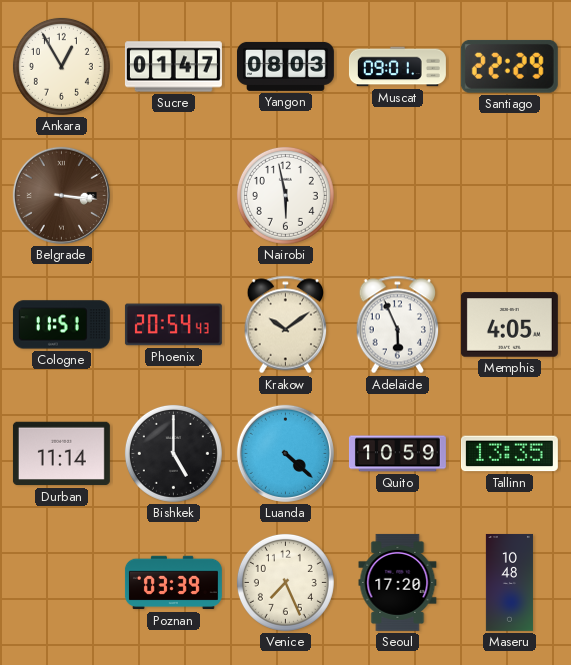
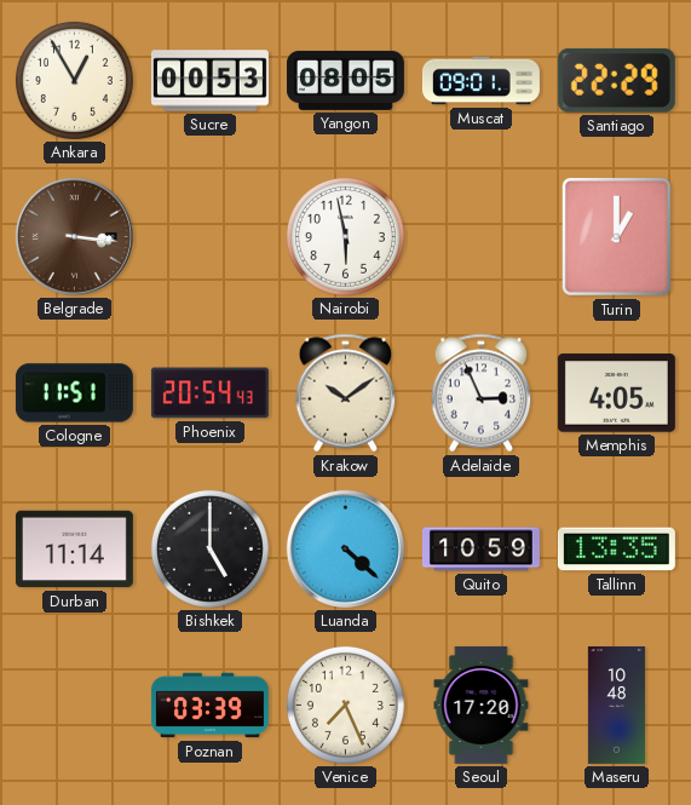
Sucre: 01:47 -> 00:53 (209, 81)
Yangon: 08:03 -> 08:05 (345, 80)
Turin: none -> 1:00 (616, 236)
Adelaide: 5:56 -> 2:56 (482, 393)
